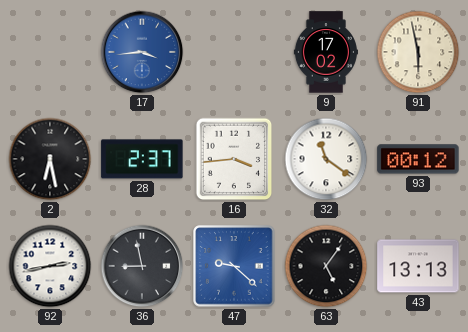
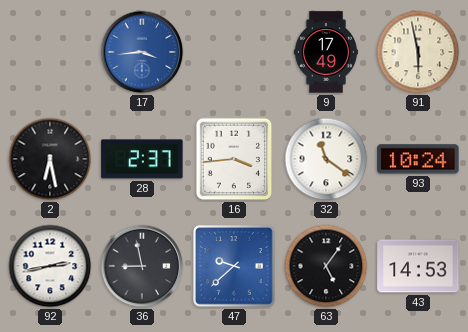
9: 17:02 -> 17:49 (325, 52)
93: 00:12 -> 10:24 (418, 159)
47: 9:22 -> 9:38 (234, 266)
43: 13:13 -> 14:53 (418, 266)
